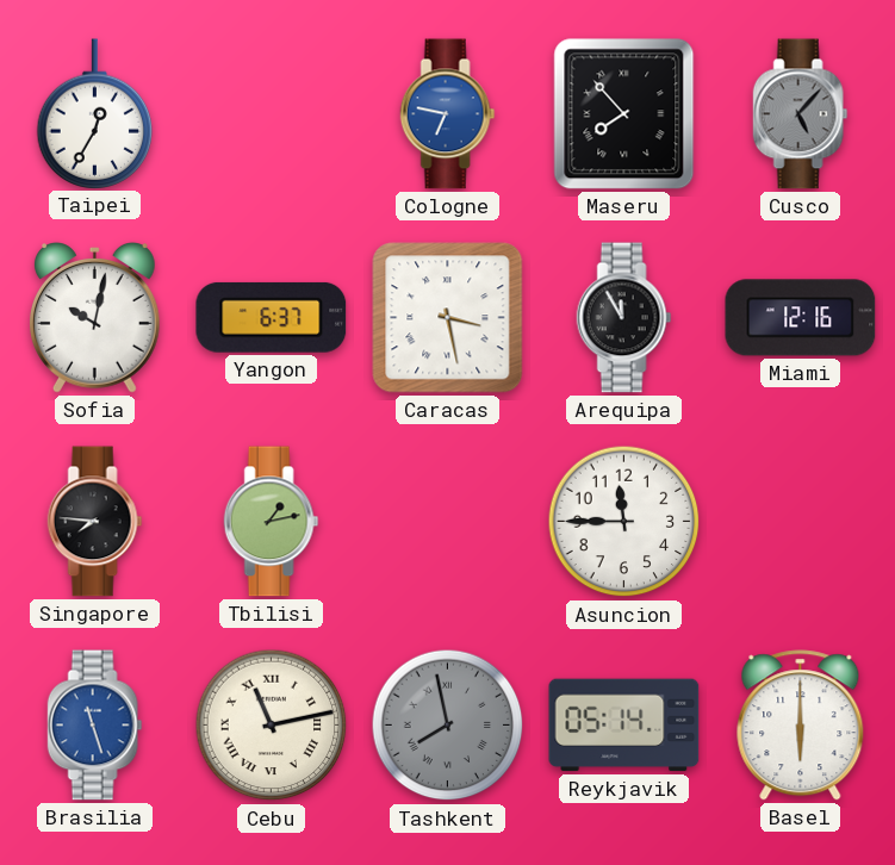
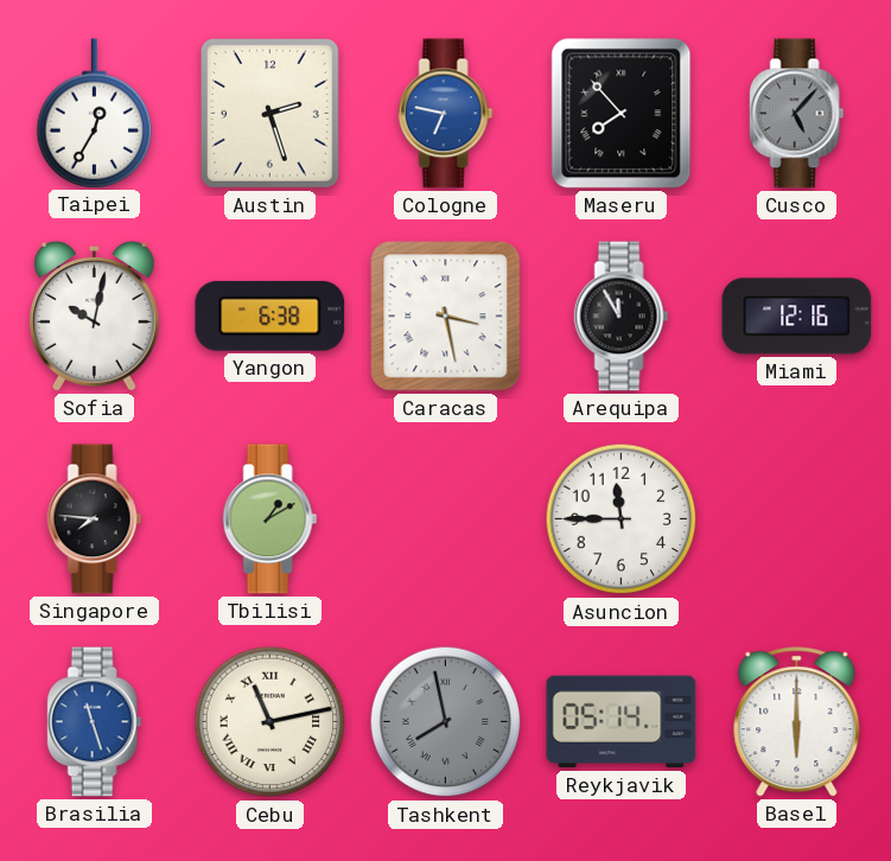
Austin: none -> 2:27 (269, 114)
Yangon: 6:37 -> 6:38 (271, 315)
Tbilisi: 1:13 -> 1:10 (271, 519)
